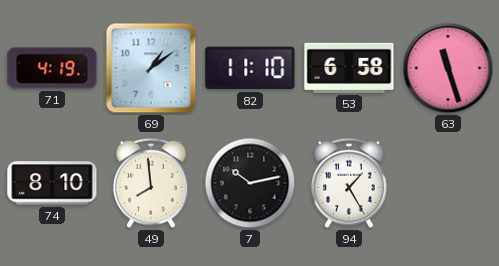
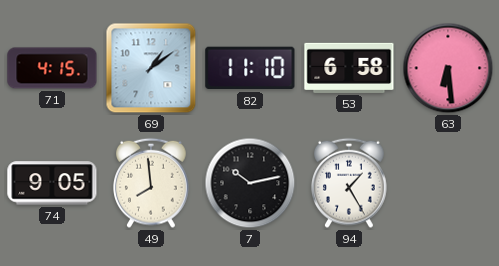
71: 4:19 -> 4:15 (52, 68)
63: 11:27 -> 6:29 (448, 68)
74: 8:10 -> 9:05 (52, 183)
